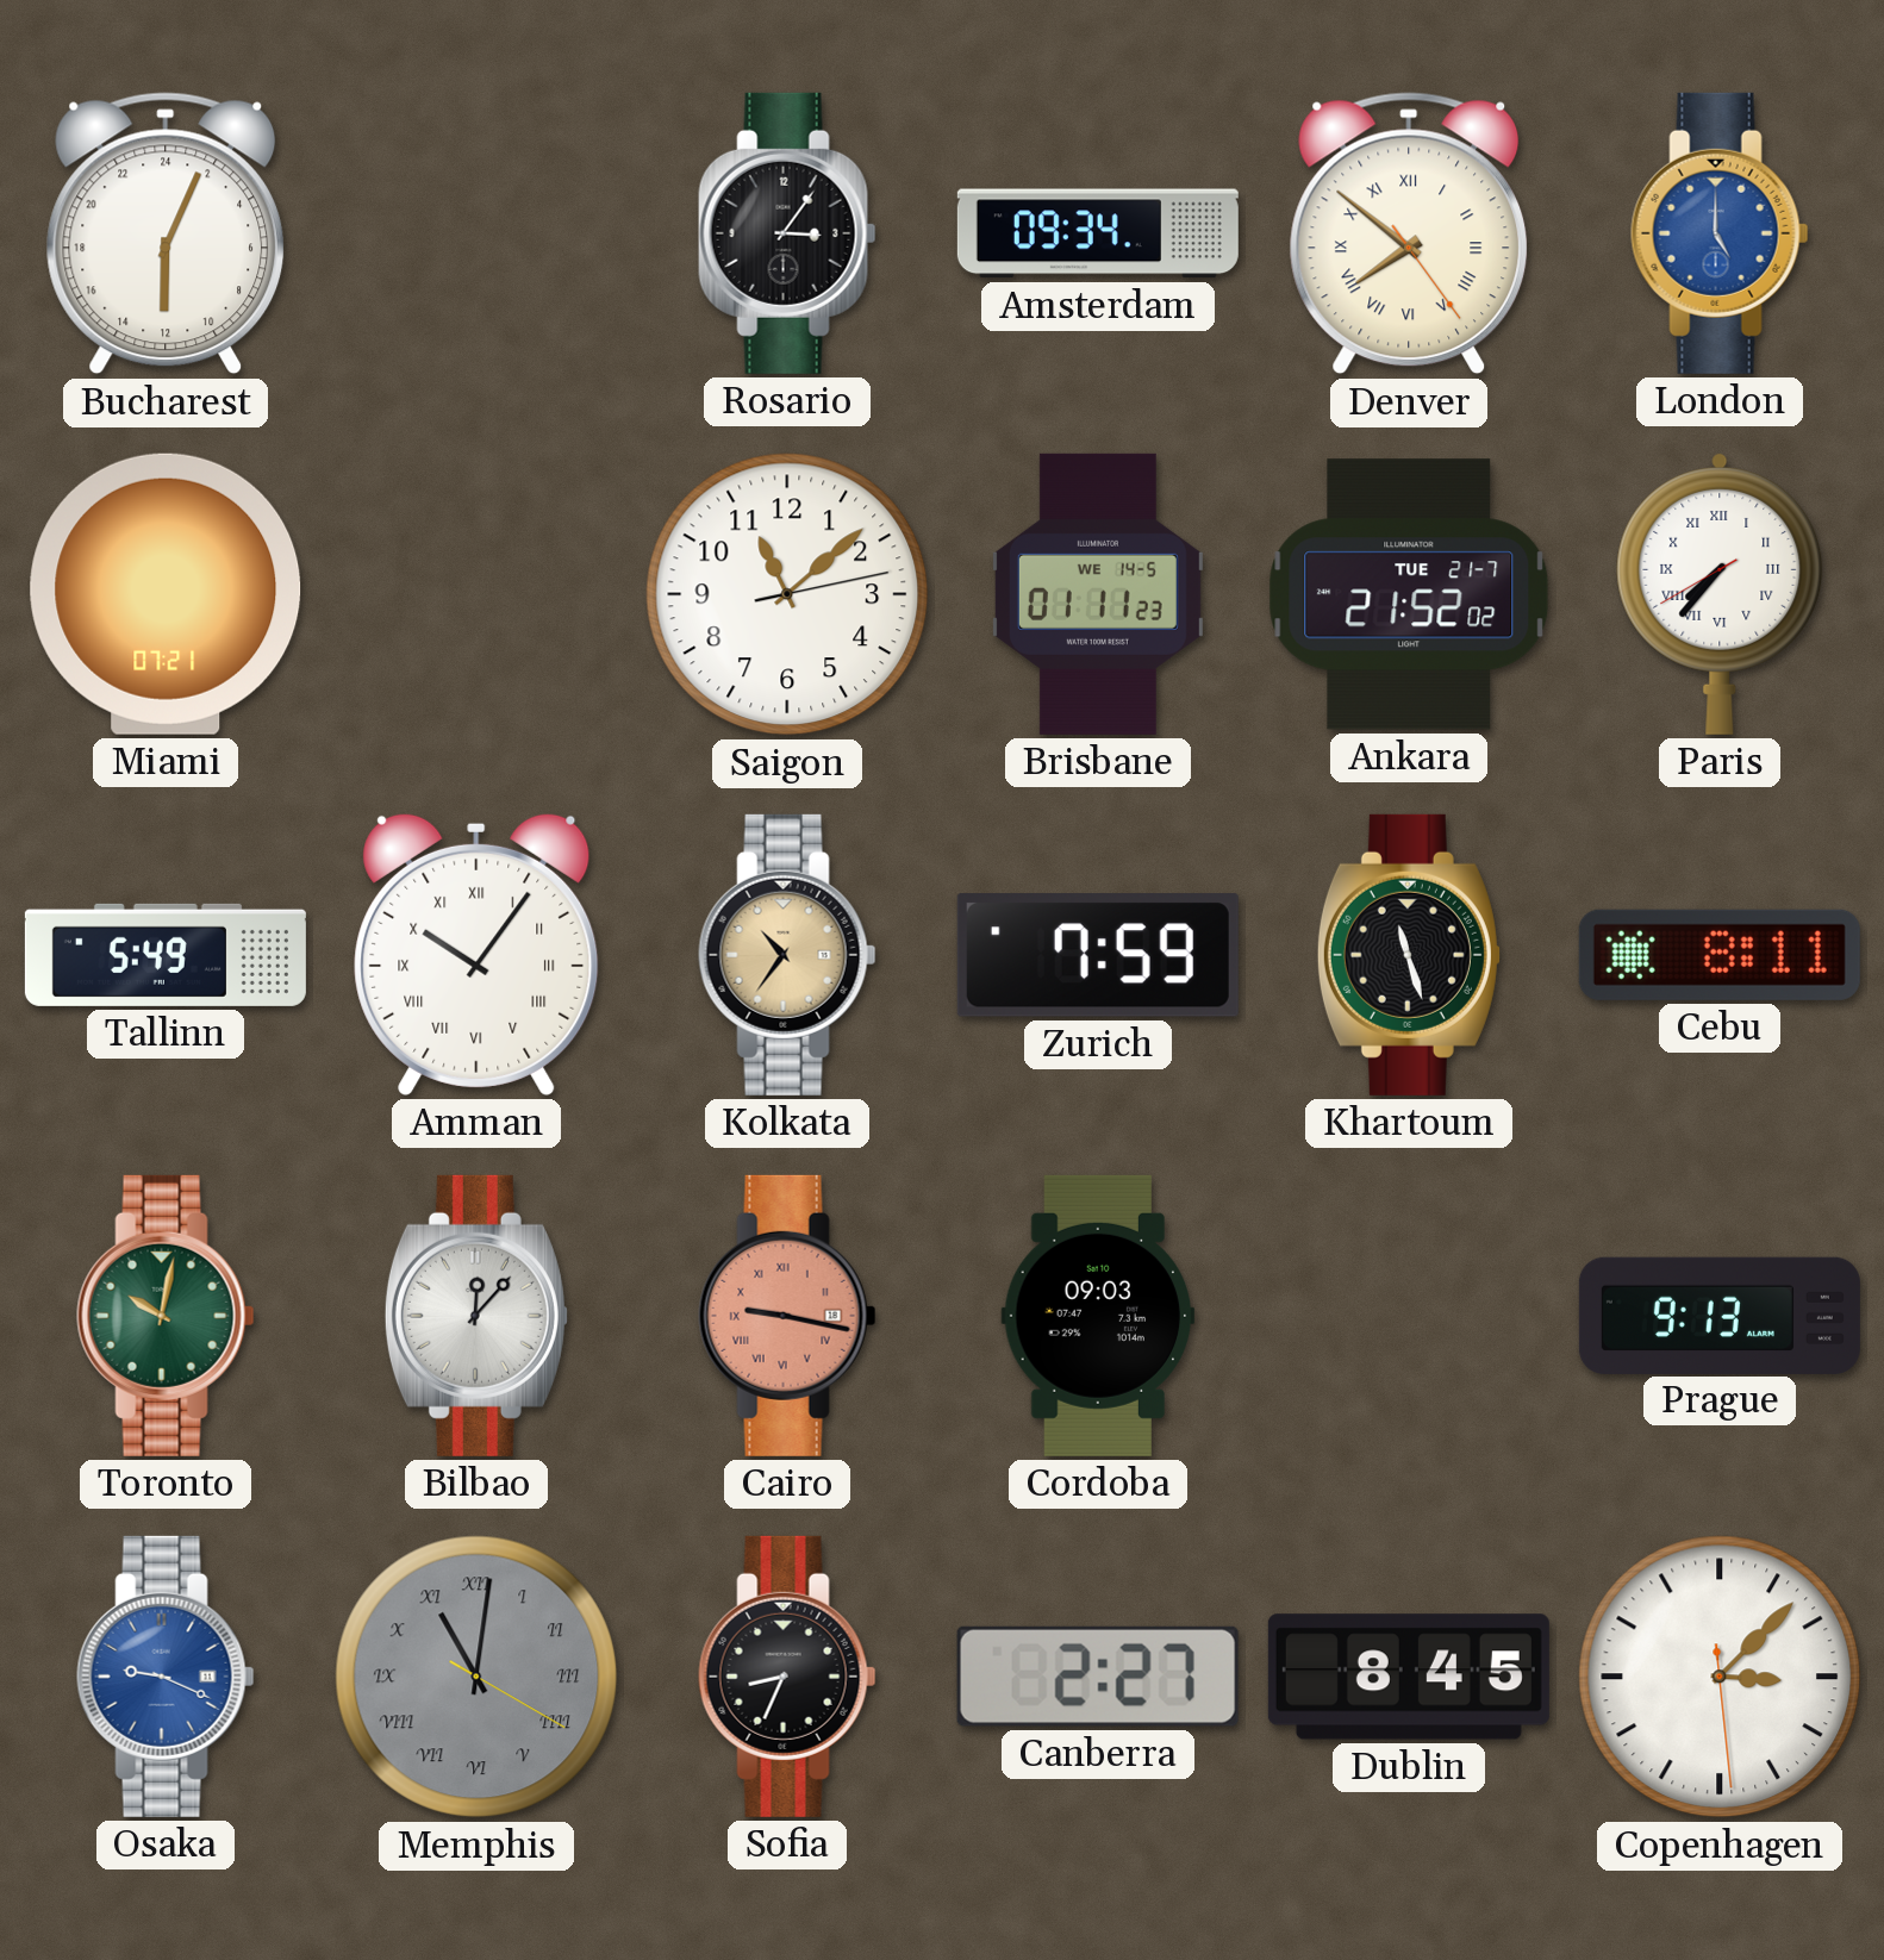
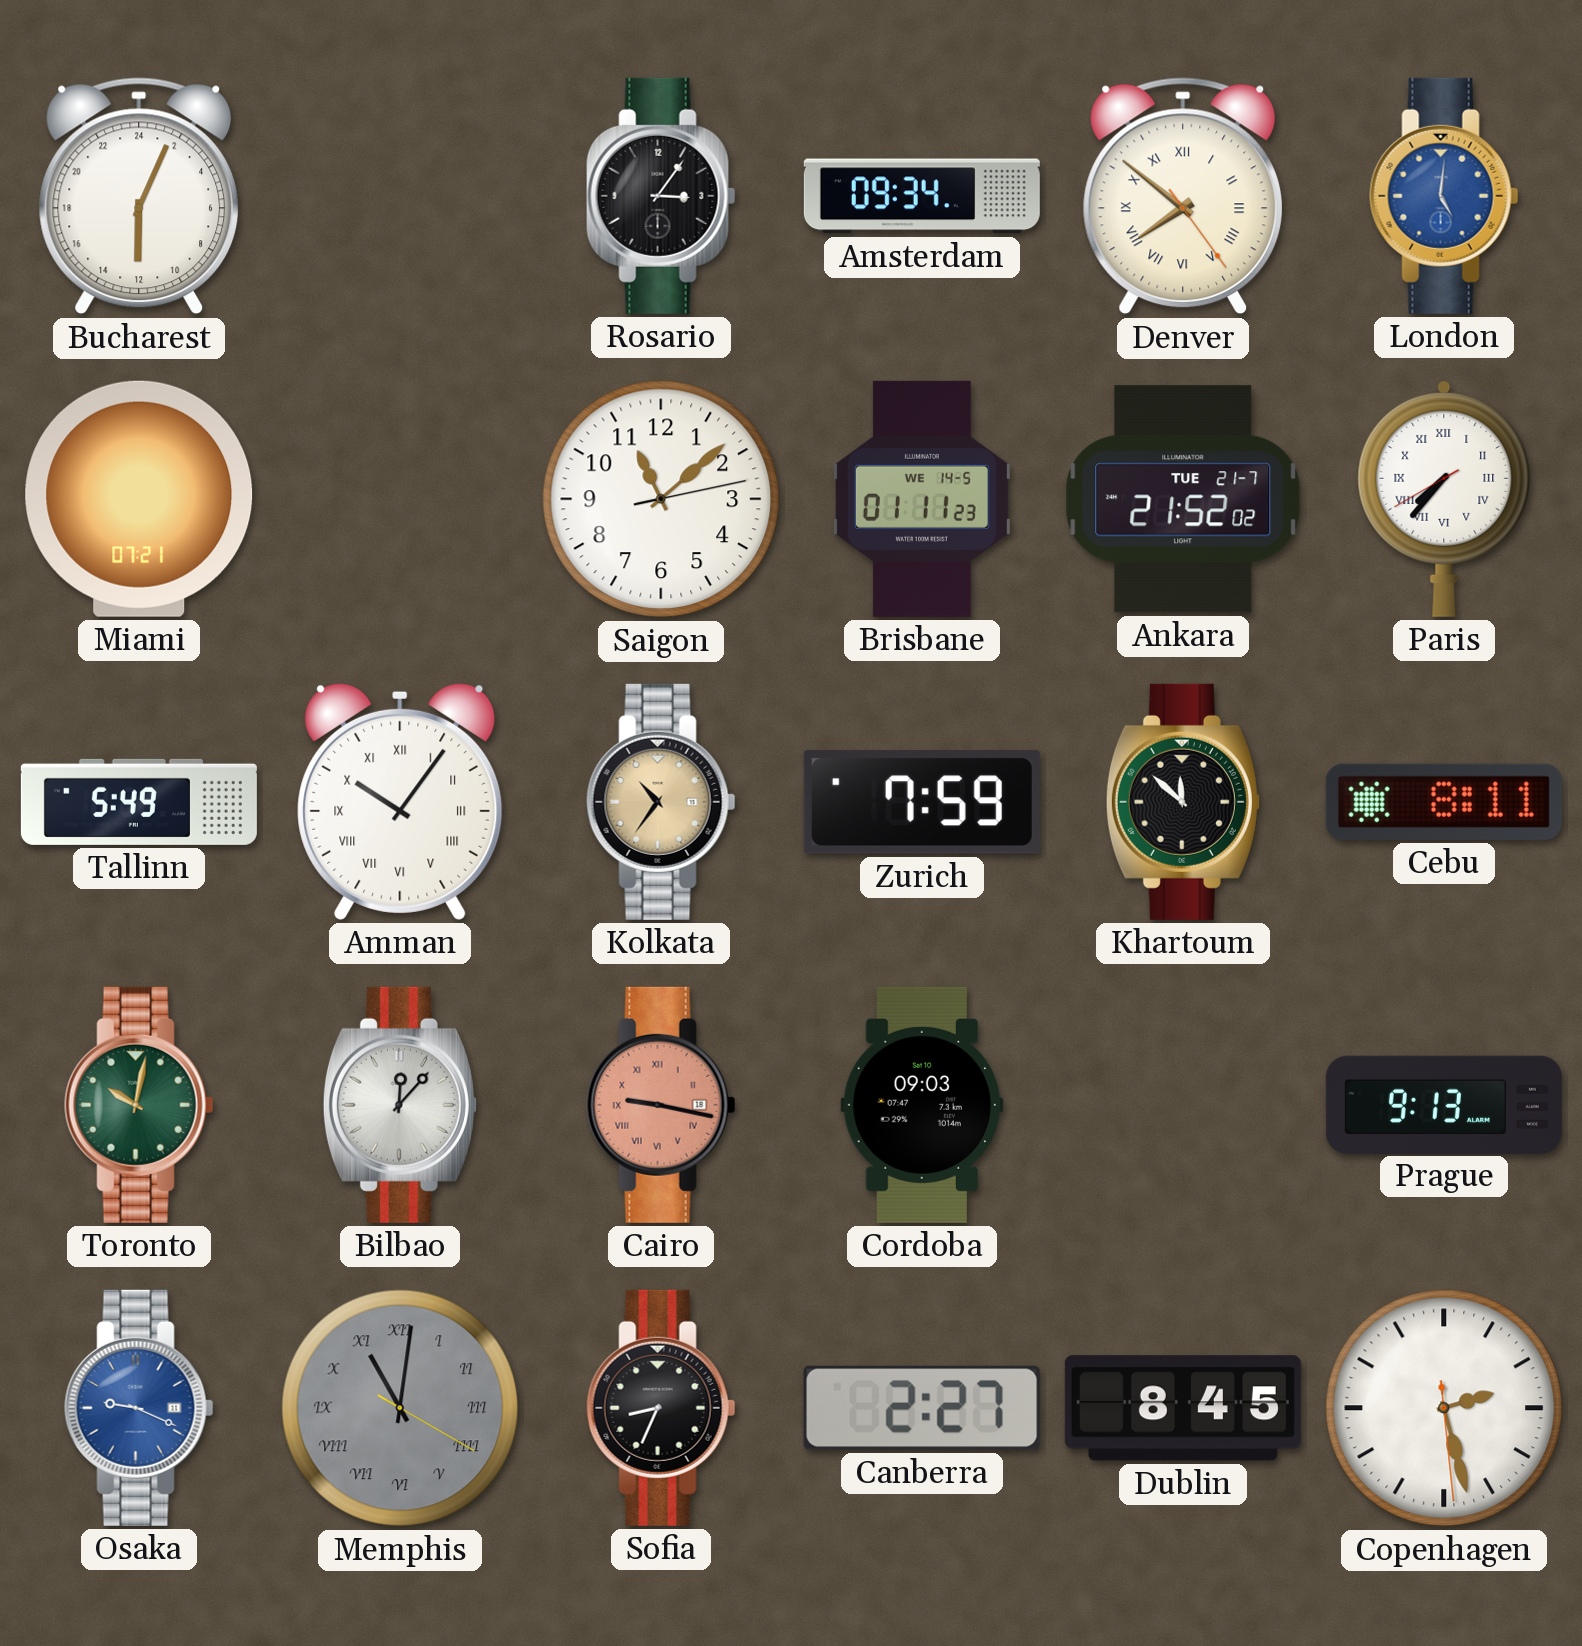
London: 5:00 -> 5:01 (1444, 196)
Khartoum: 11:27 -> 11:52 (1183, 802)
Copenhagen: 3:07 -> 2:27 (1444, 1408)
